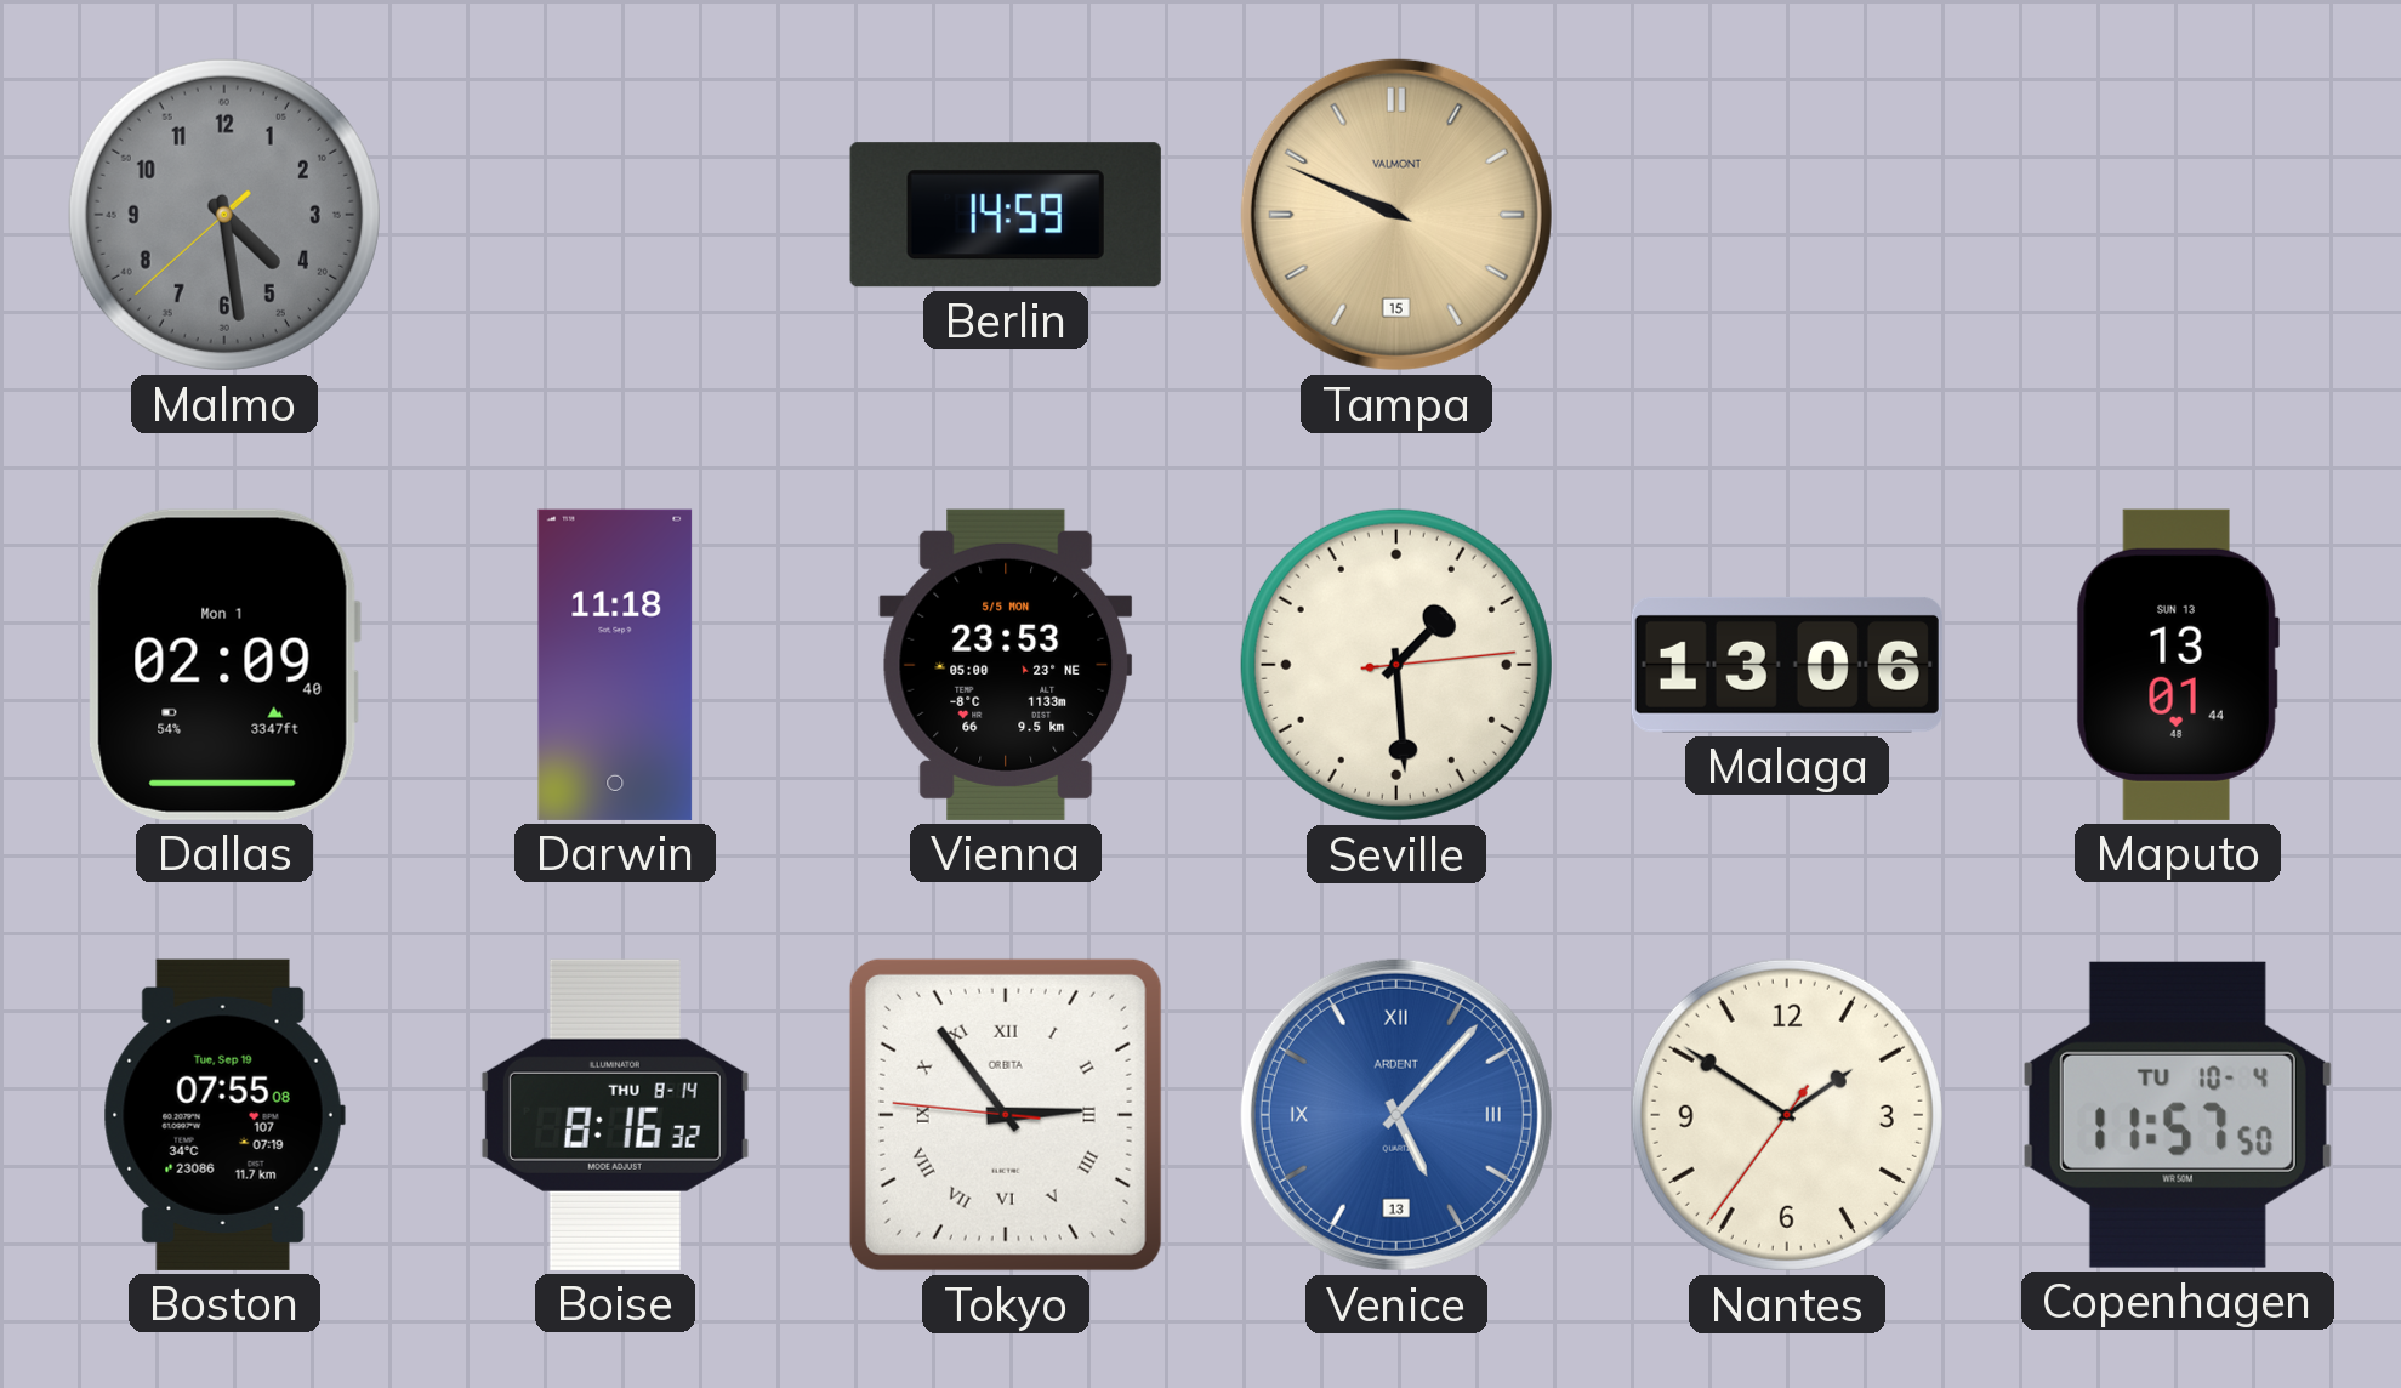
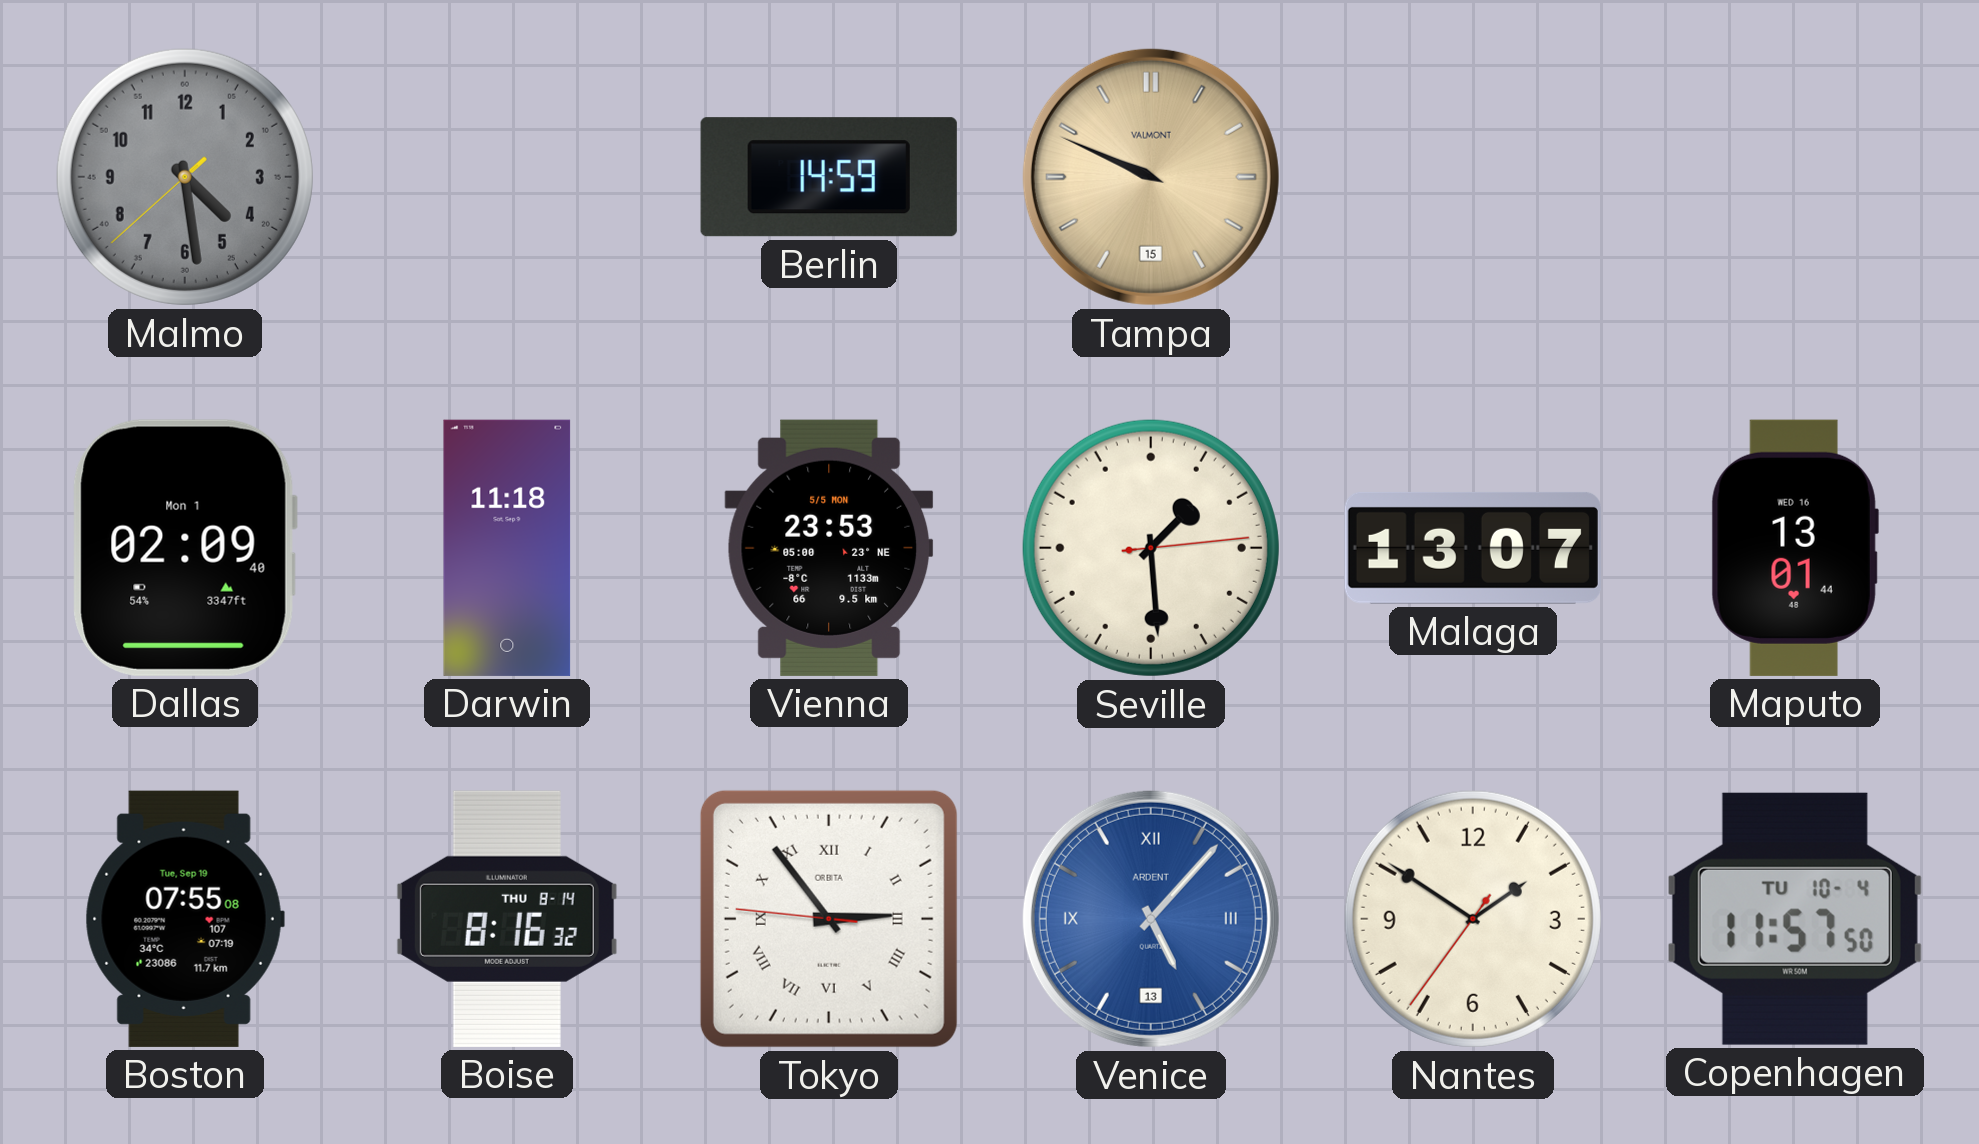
Malaga: 13:06 -> 13:07 (1473, 548)
Maputo date: SUN 13 -> WED 16 (1795, 548)
